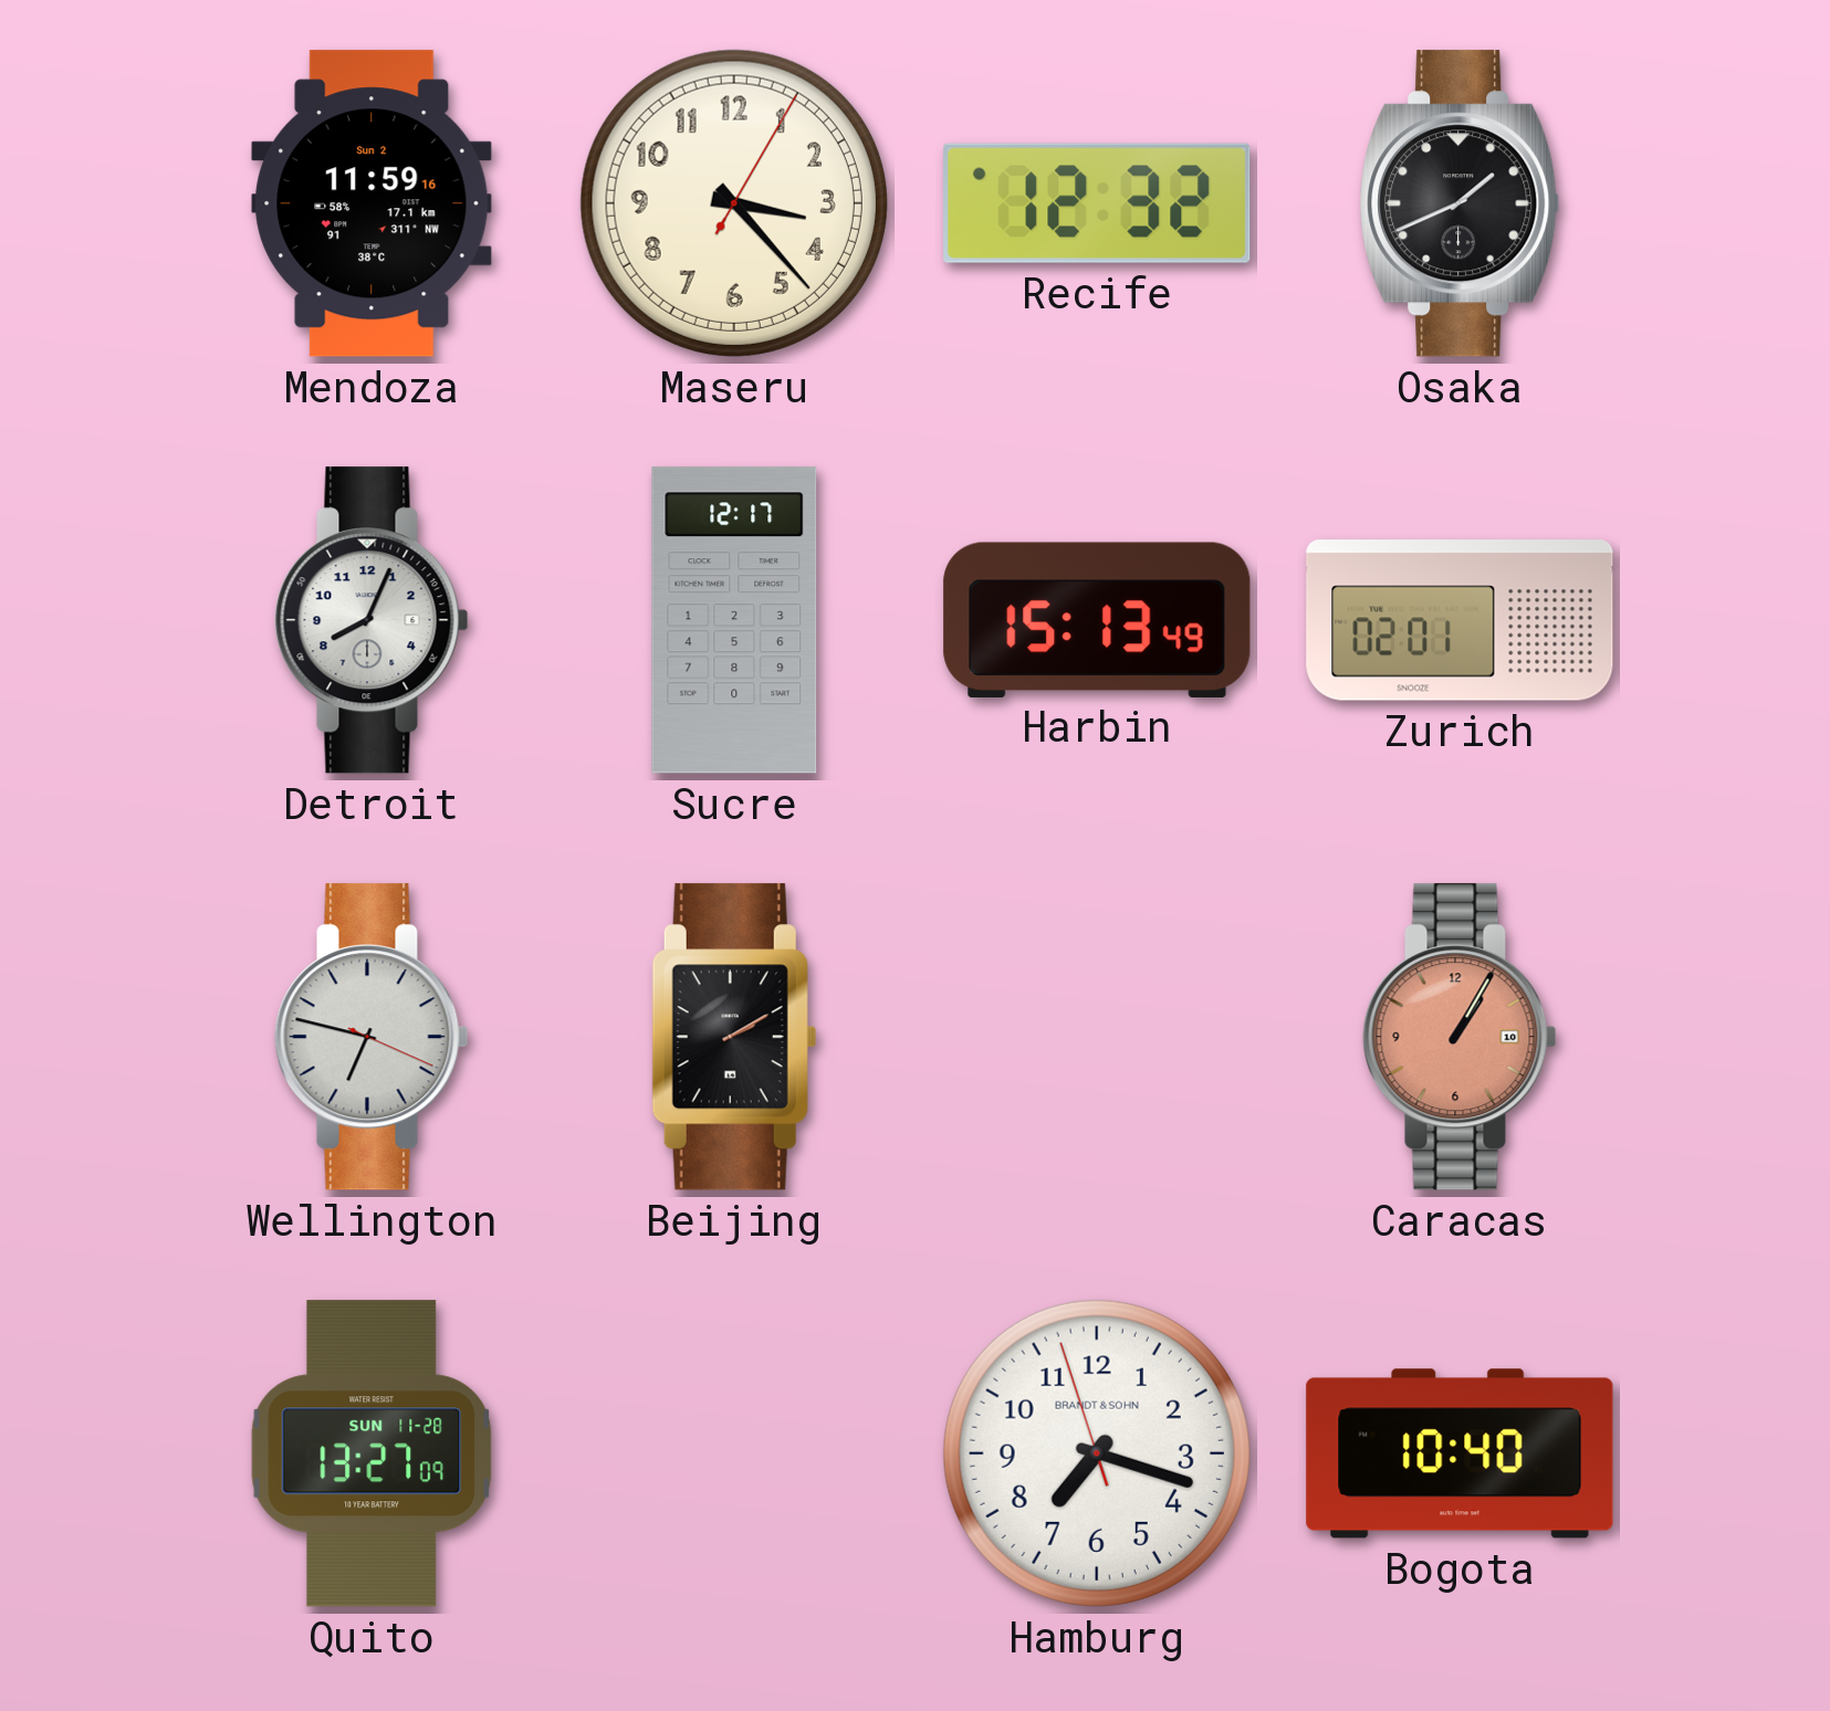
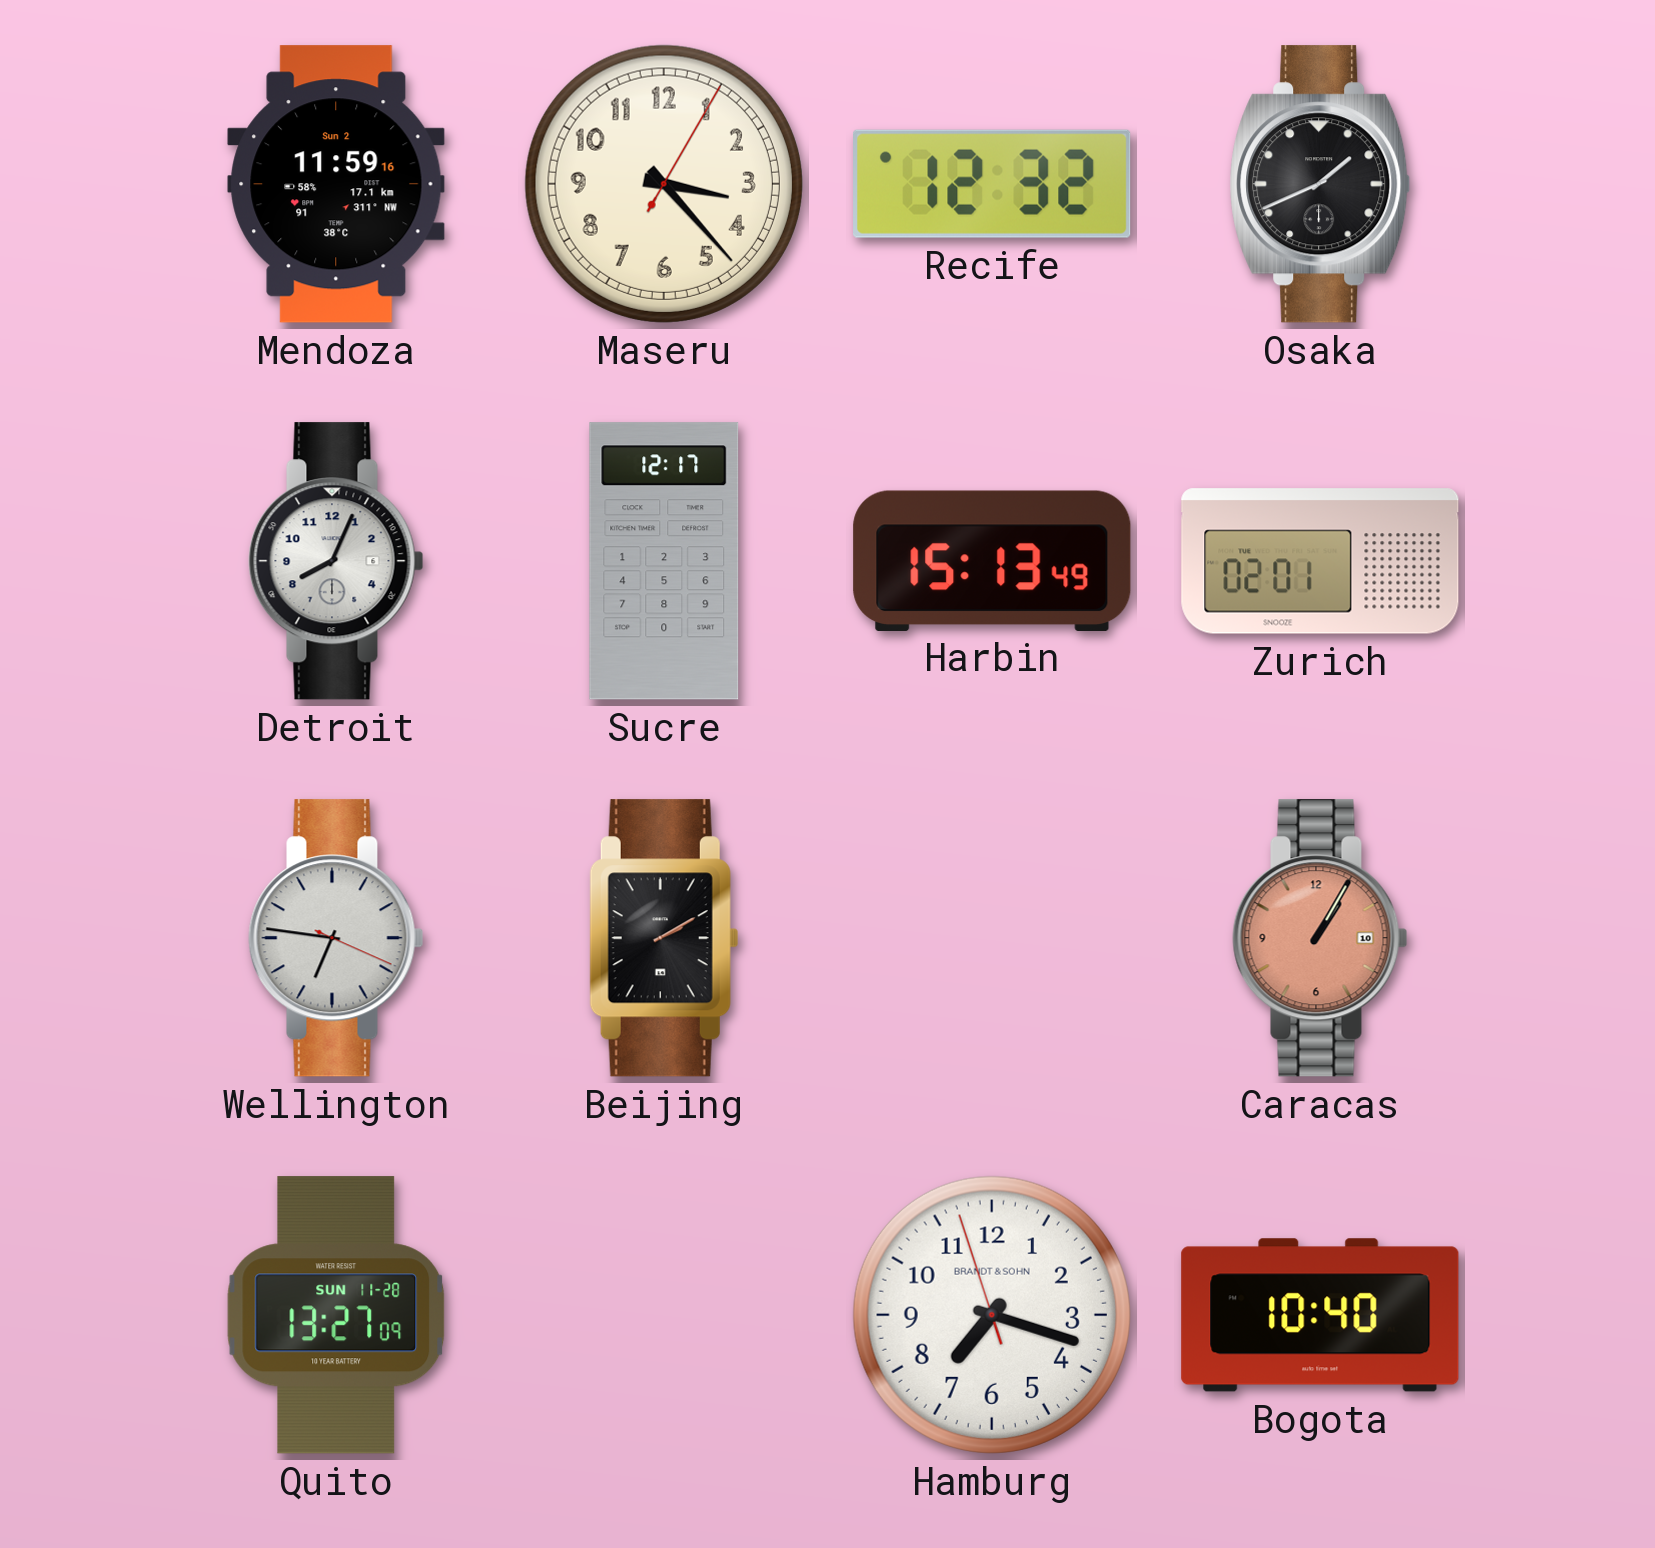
Wellington: 6:47 -> 6:46 (336, 938)
